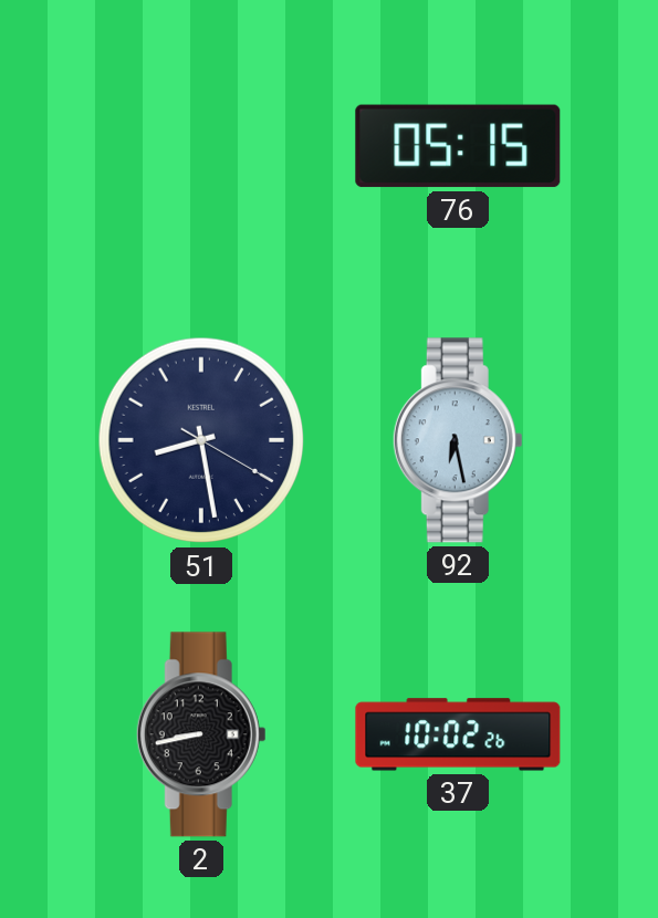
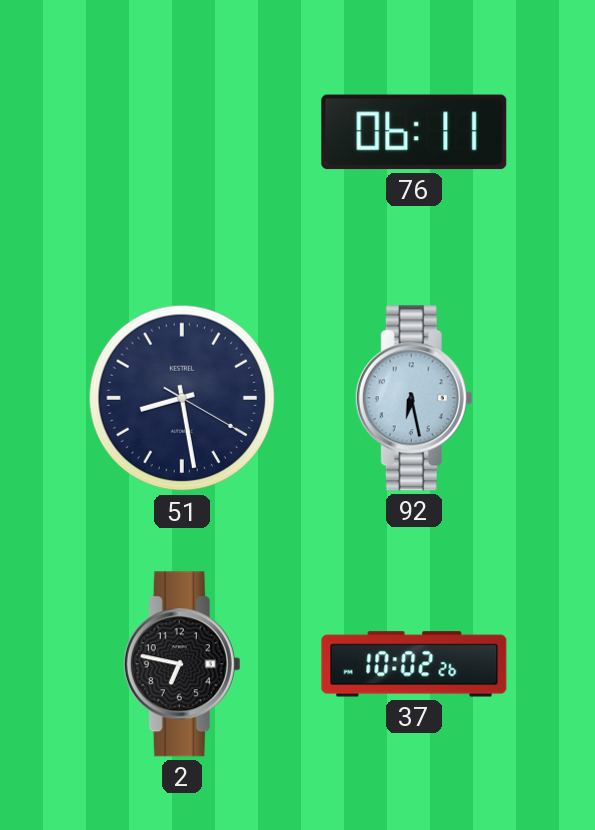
76: 05:15 -> 06:11 (414, 132)
2: 8:43 -> 6:47 (182, 664)
